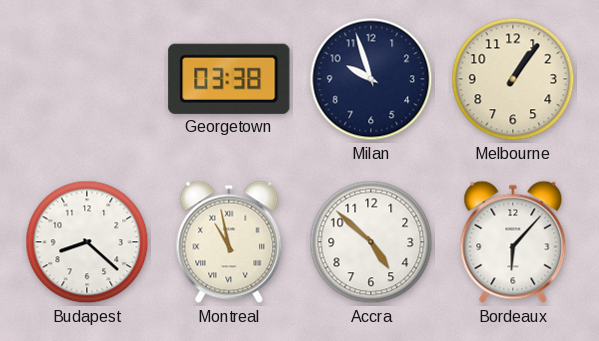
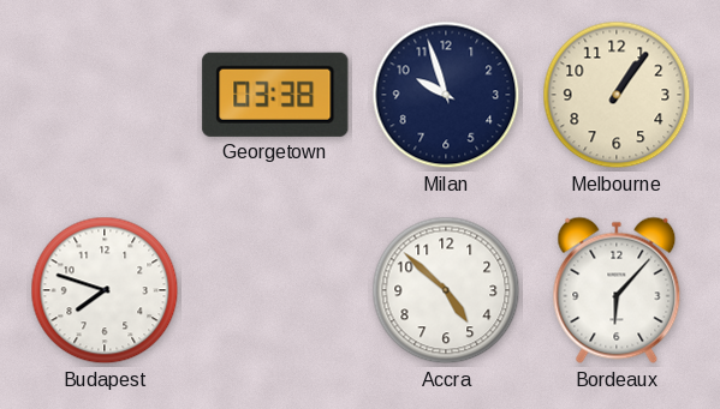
Budapest: 8:22 -> 7:48 (105, 290)
Montreal: 10:58 -> none (229, 242)
